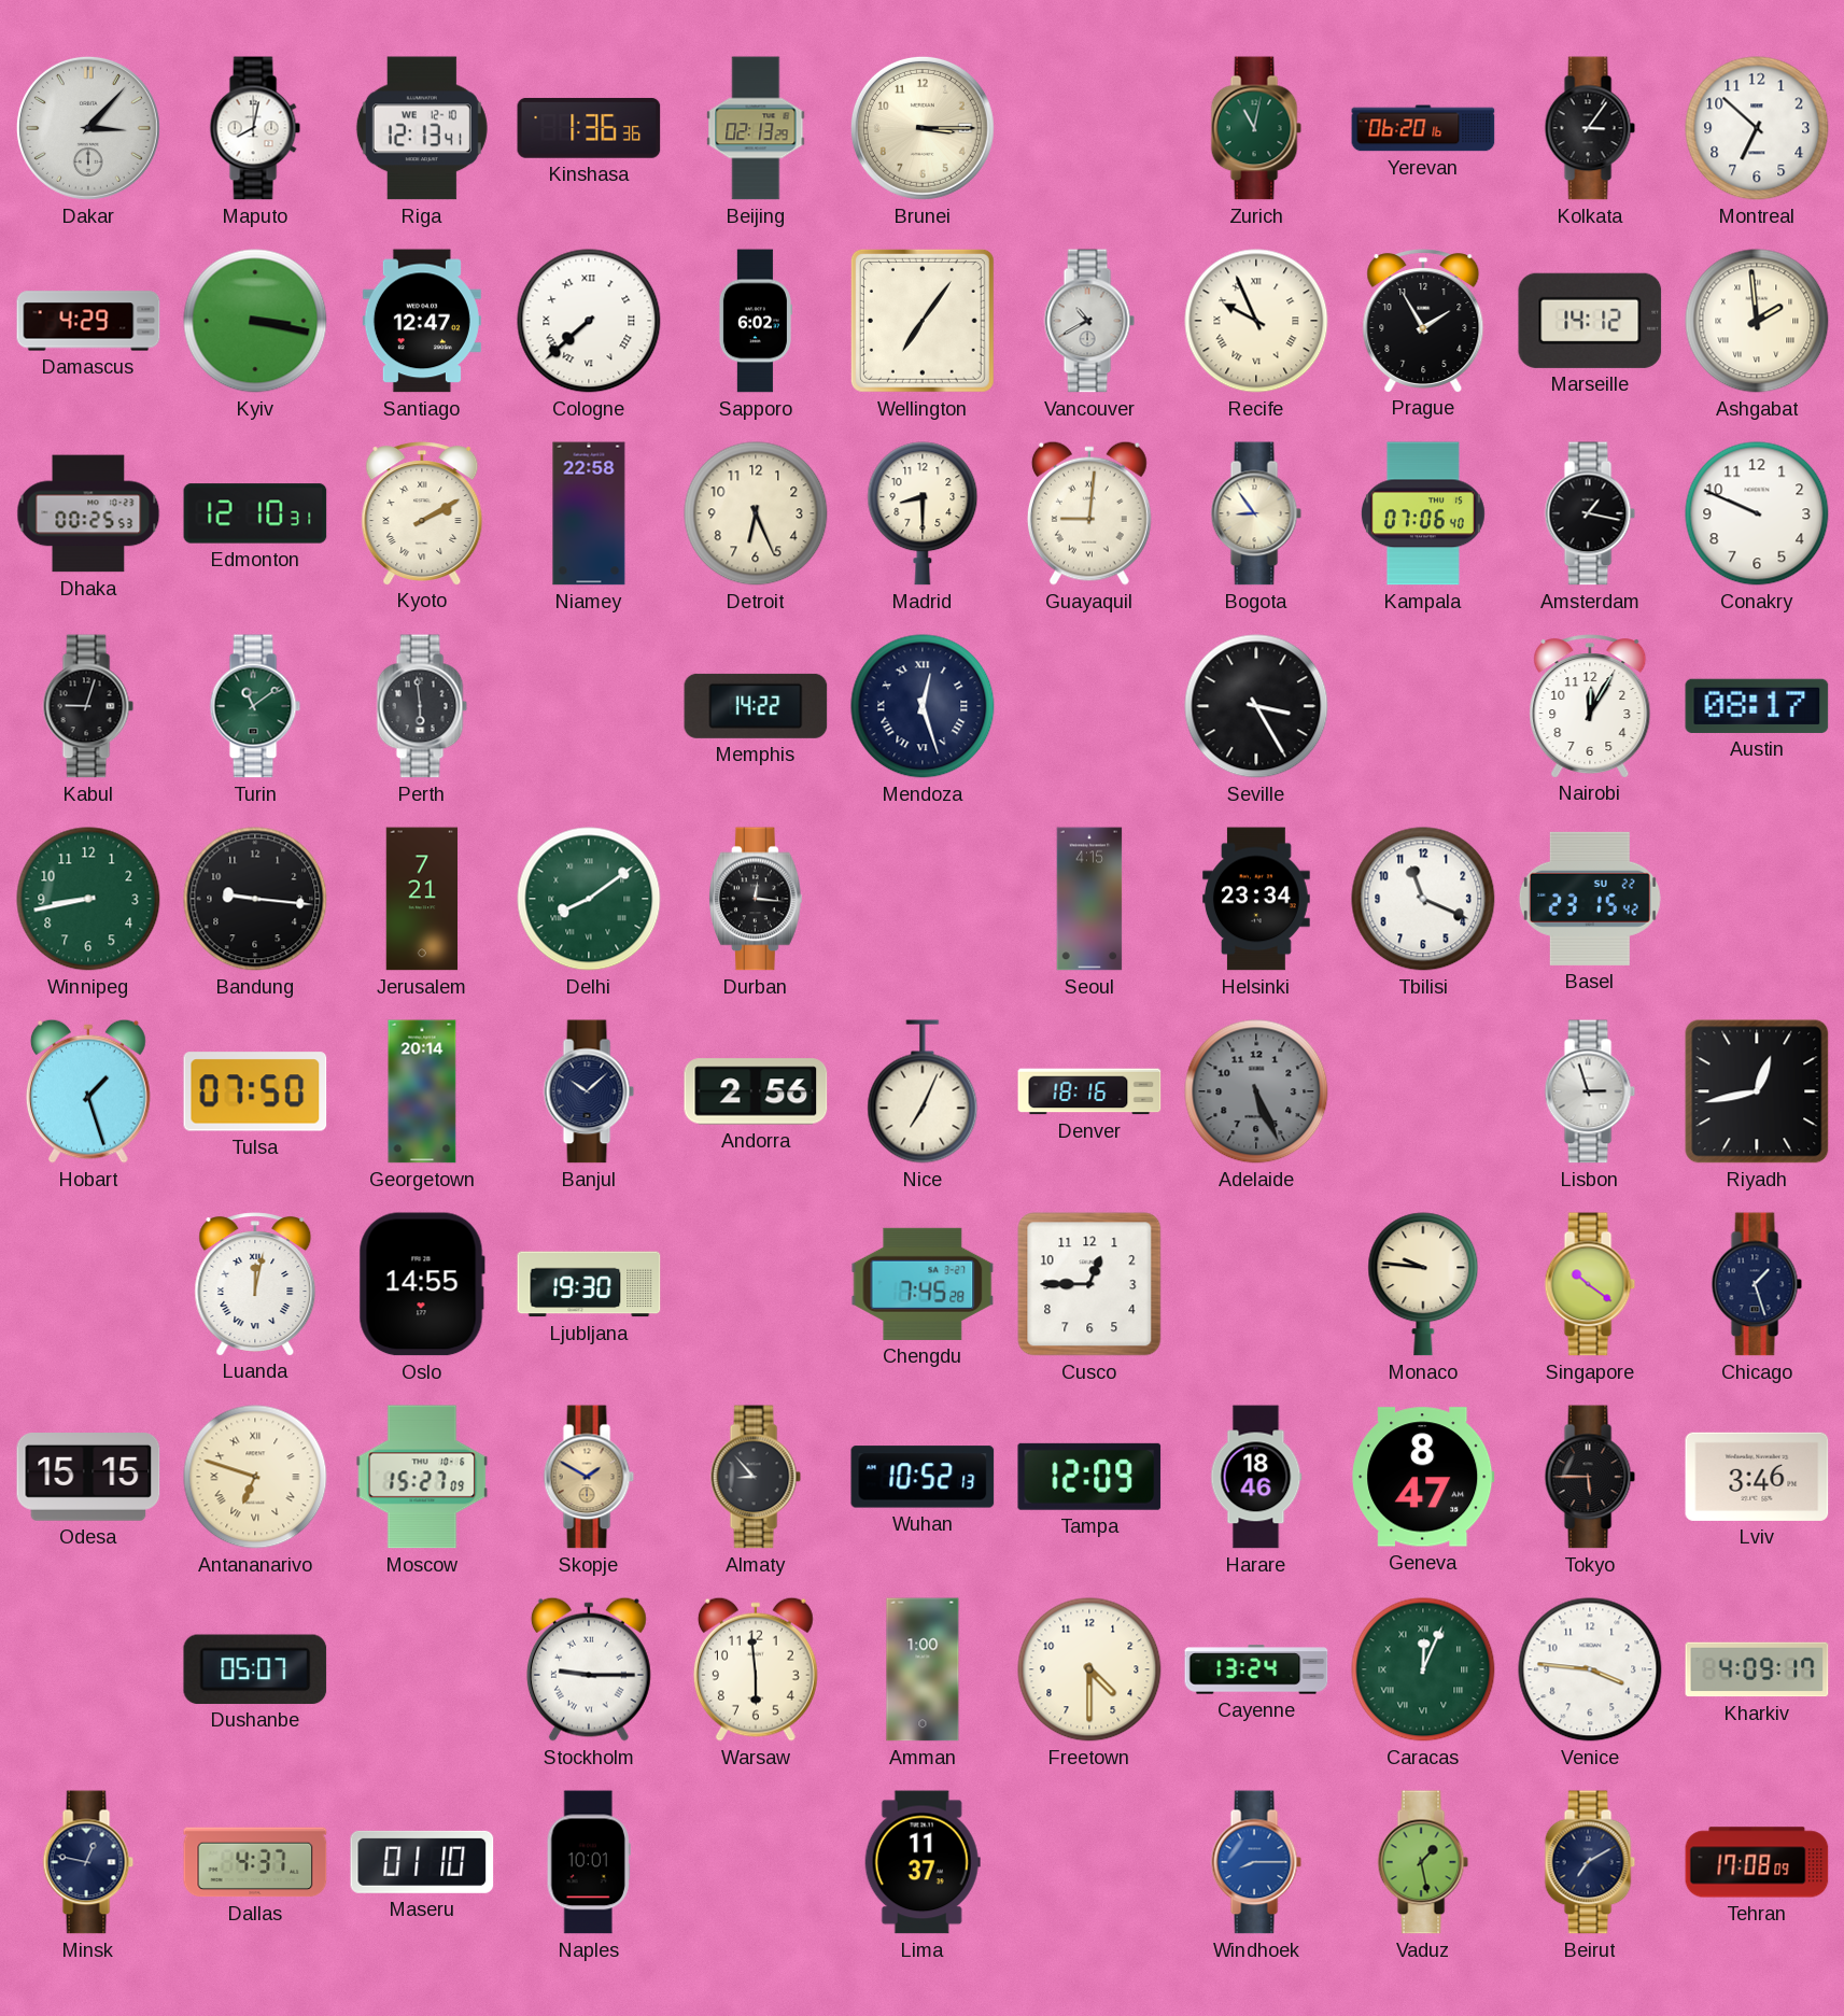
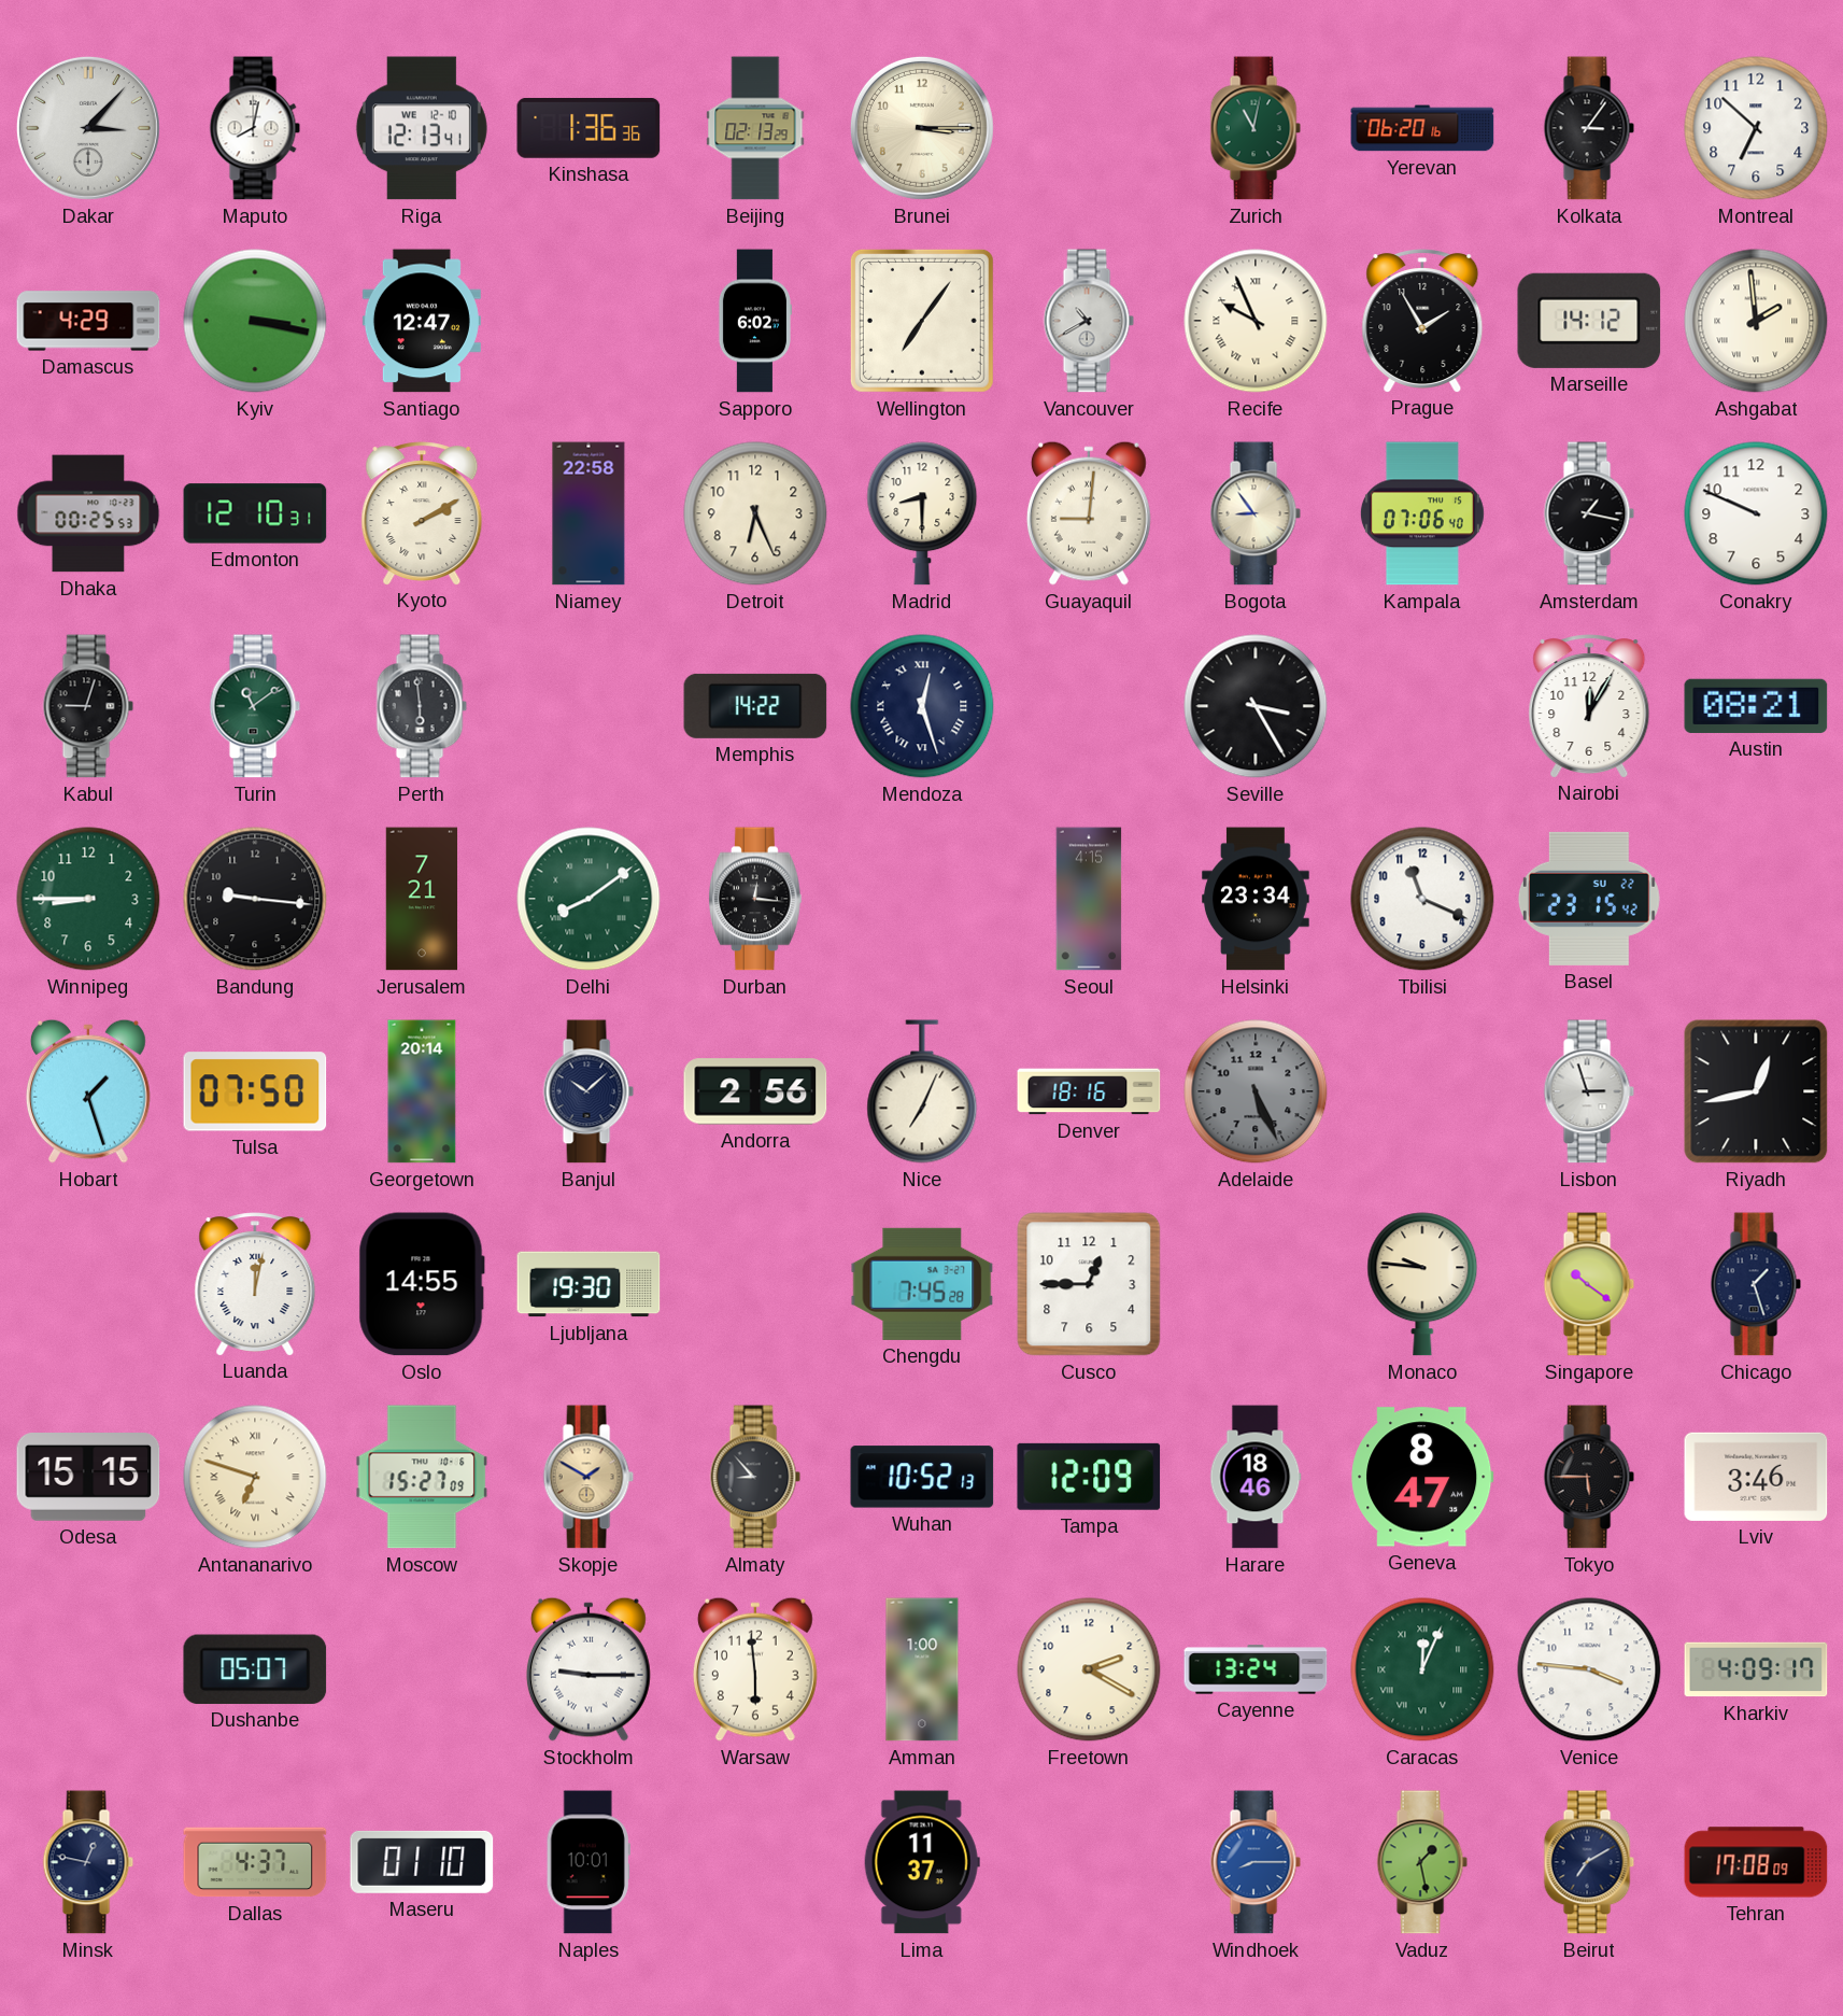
Cologne: 7:38 -> none (589, 321)
Austin: 08:17 -> 08:21 (1756, 706)
Winnipeg: 8:43 -> 8:45 (88, 899)
Freetown: 4:30 -> 2:20 (1089, 1669)
